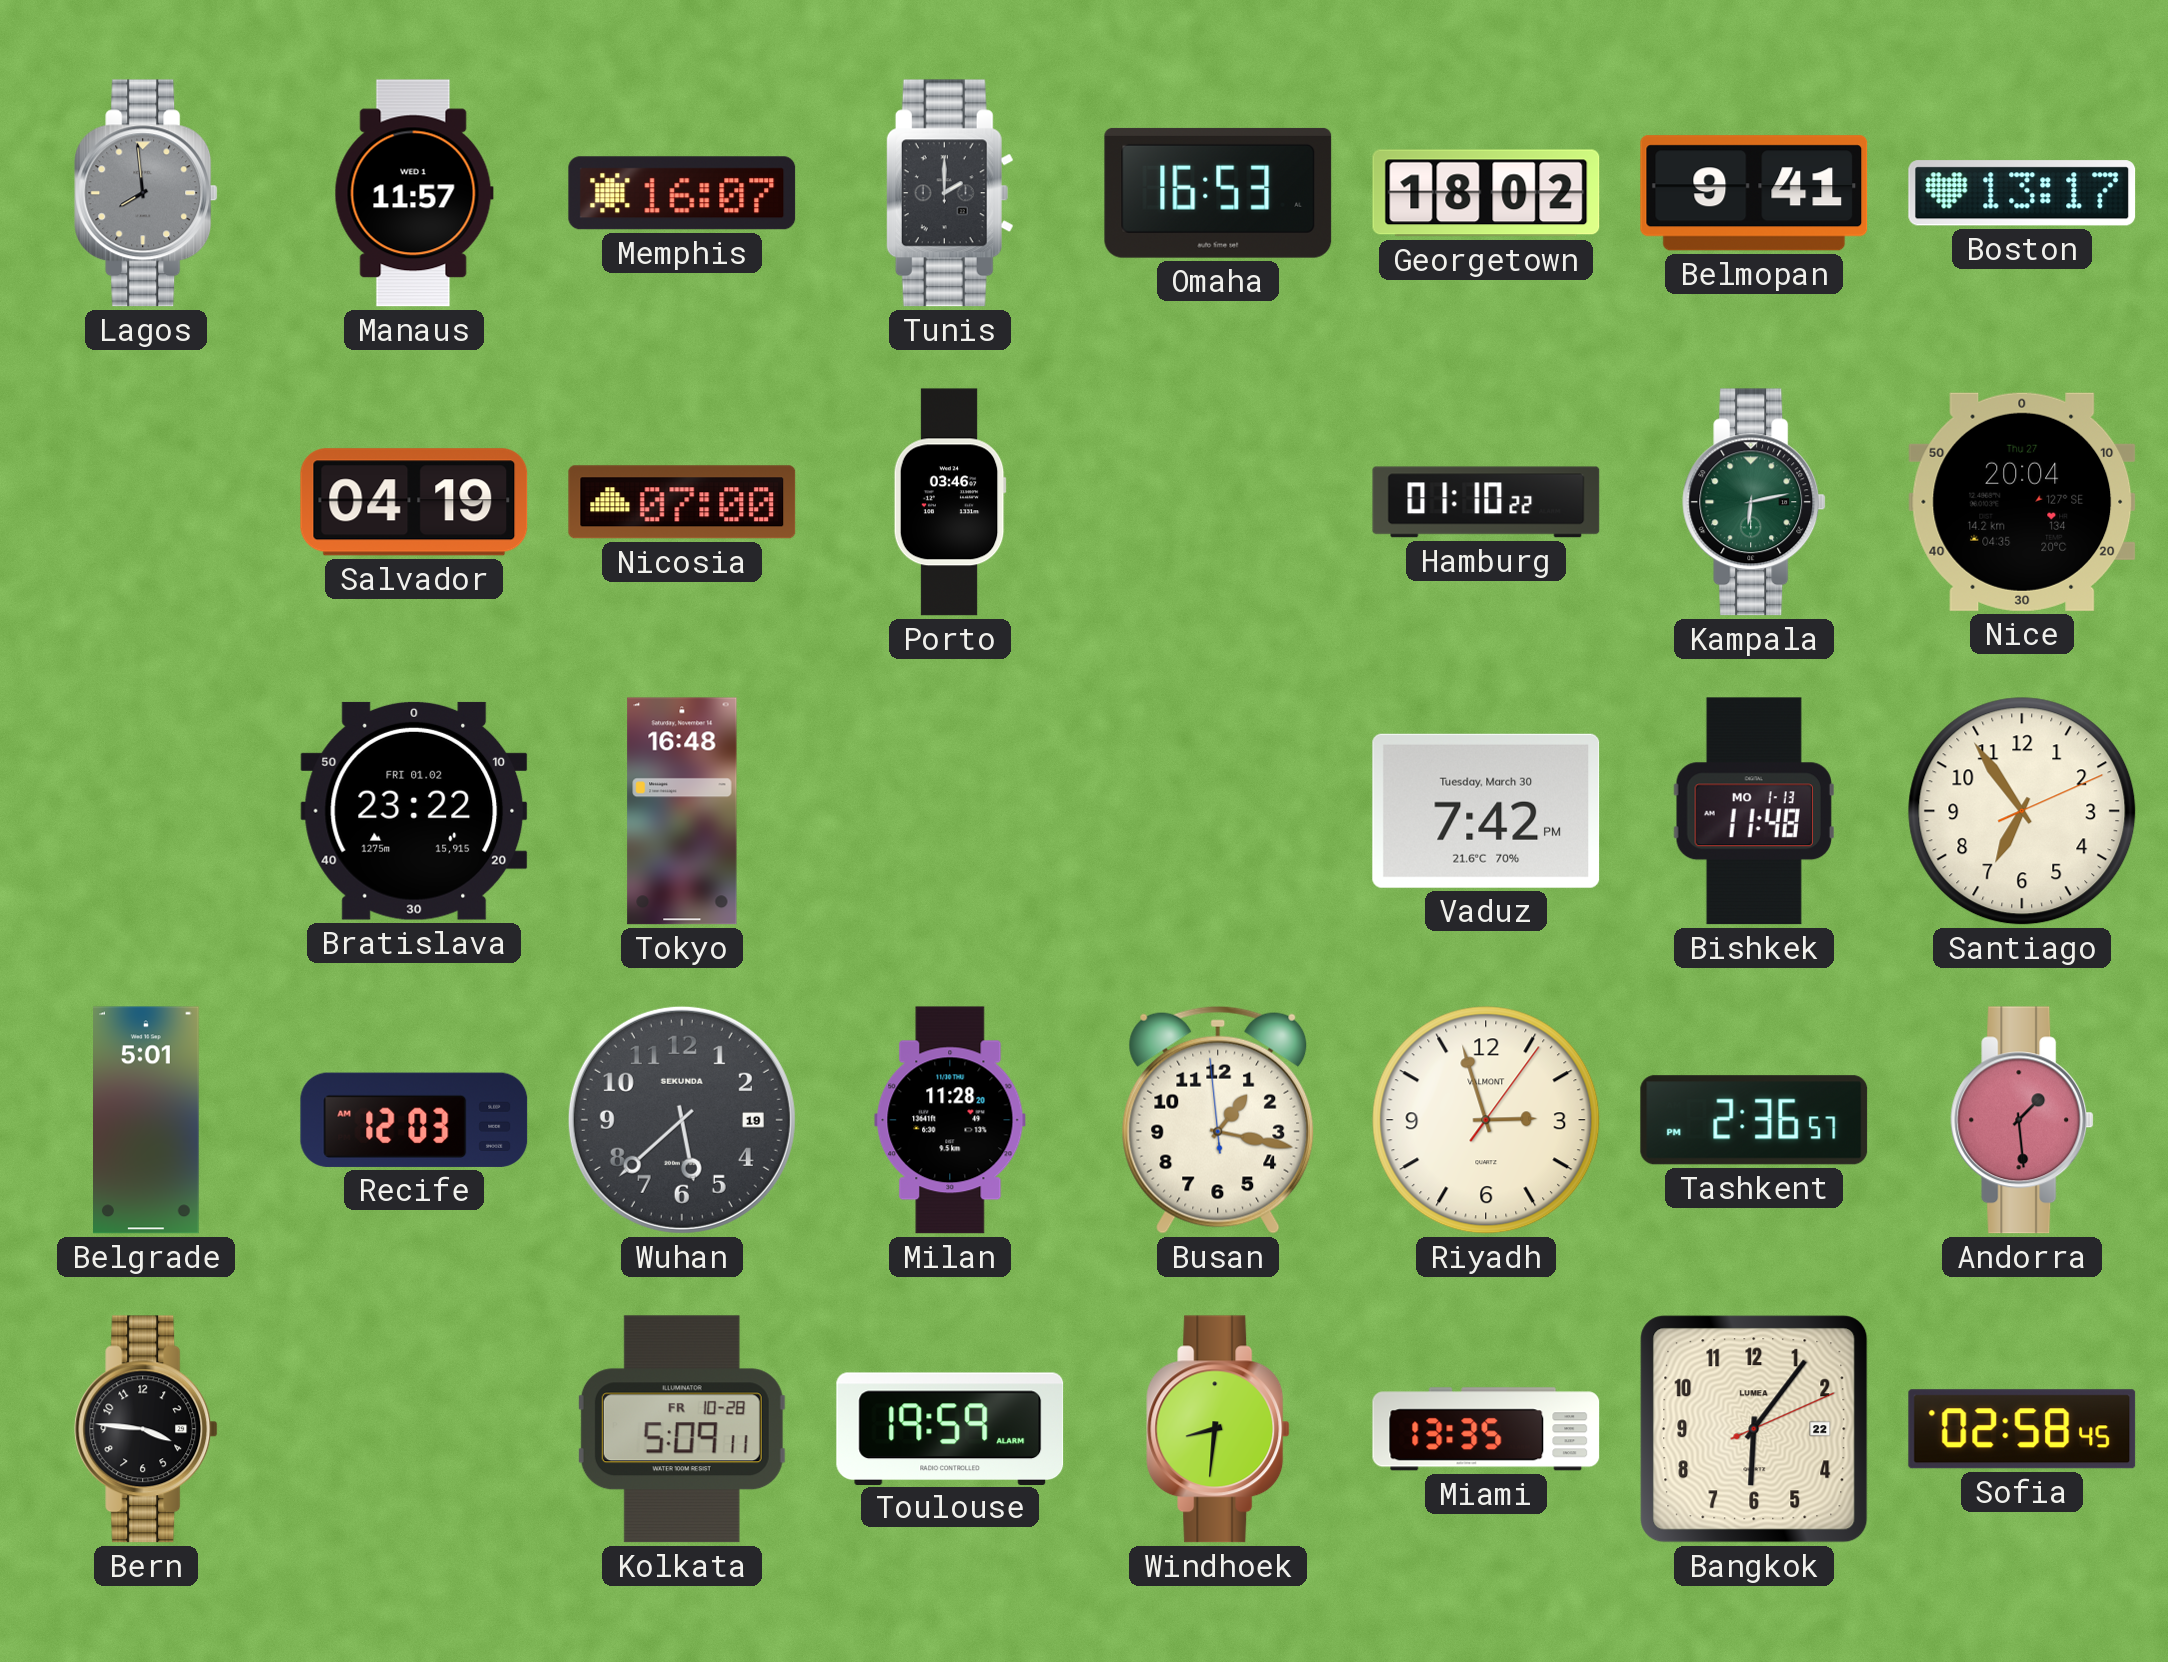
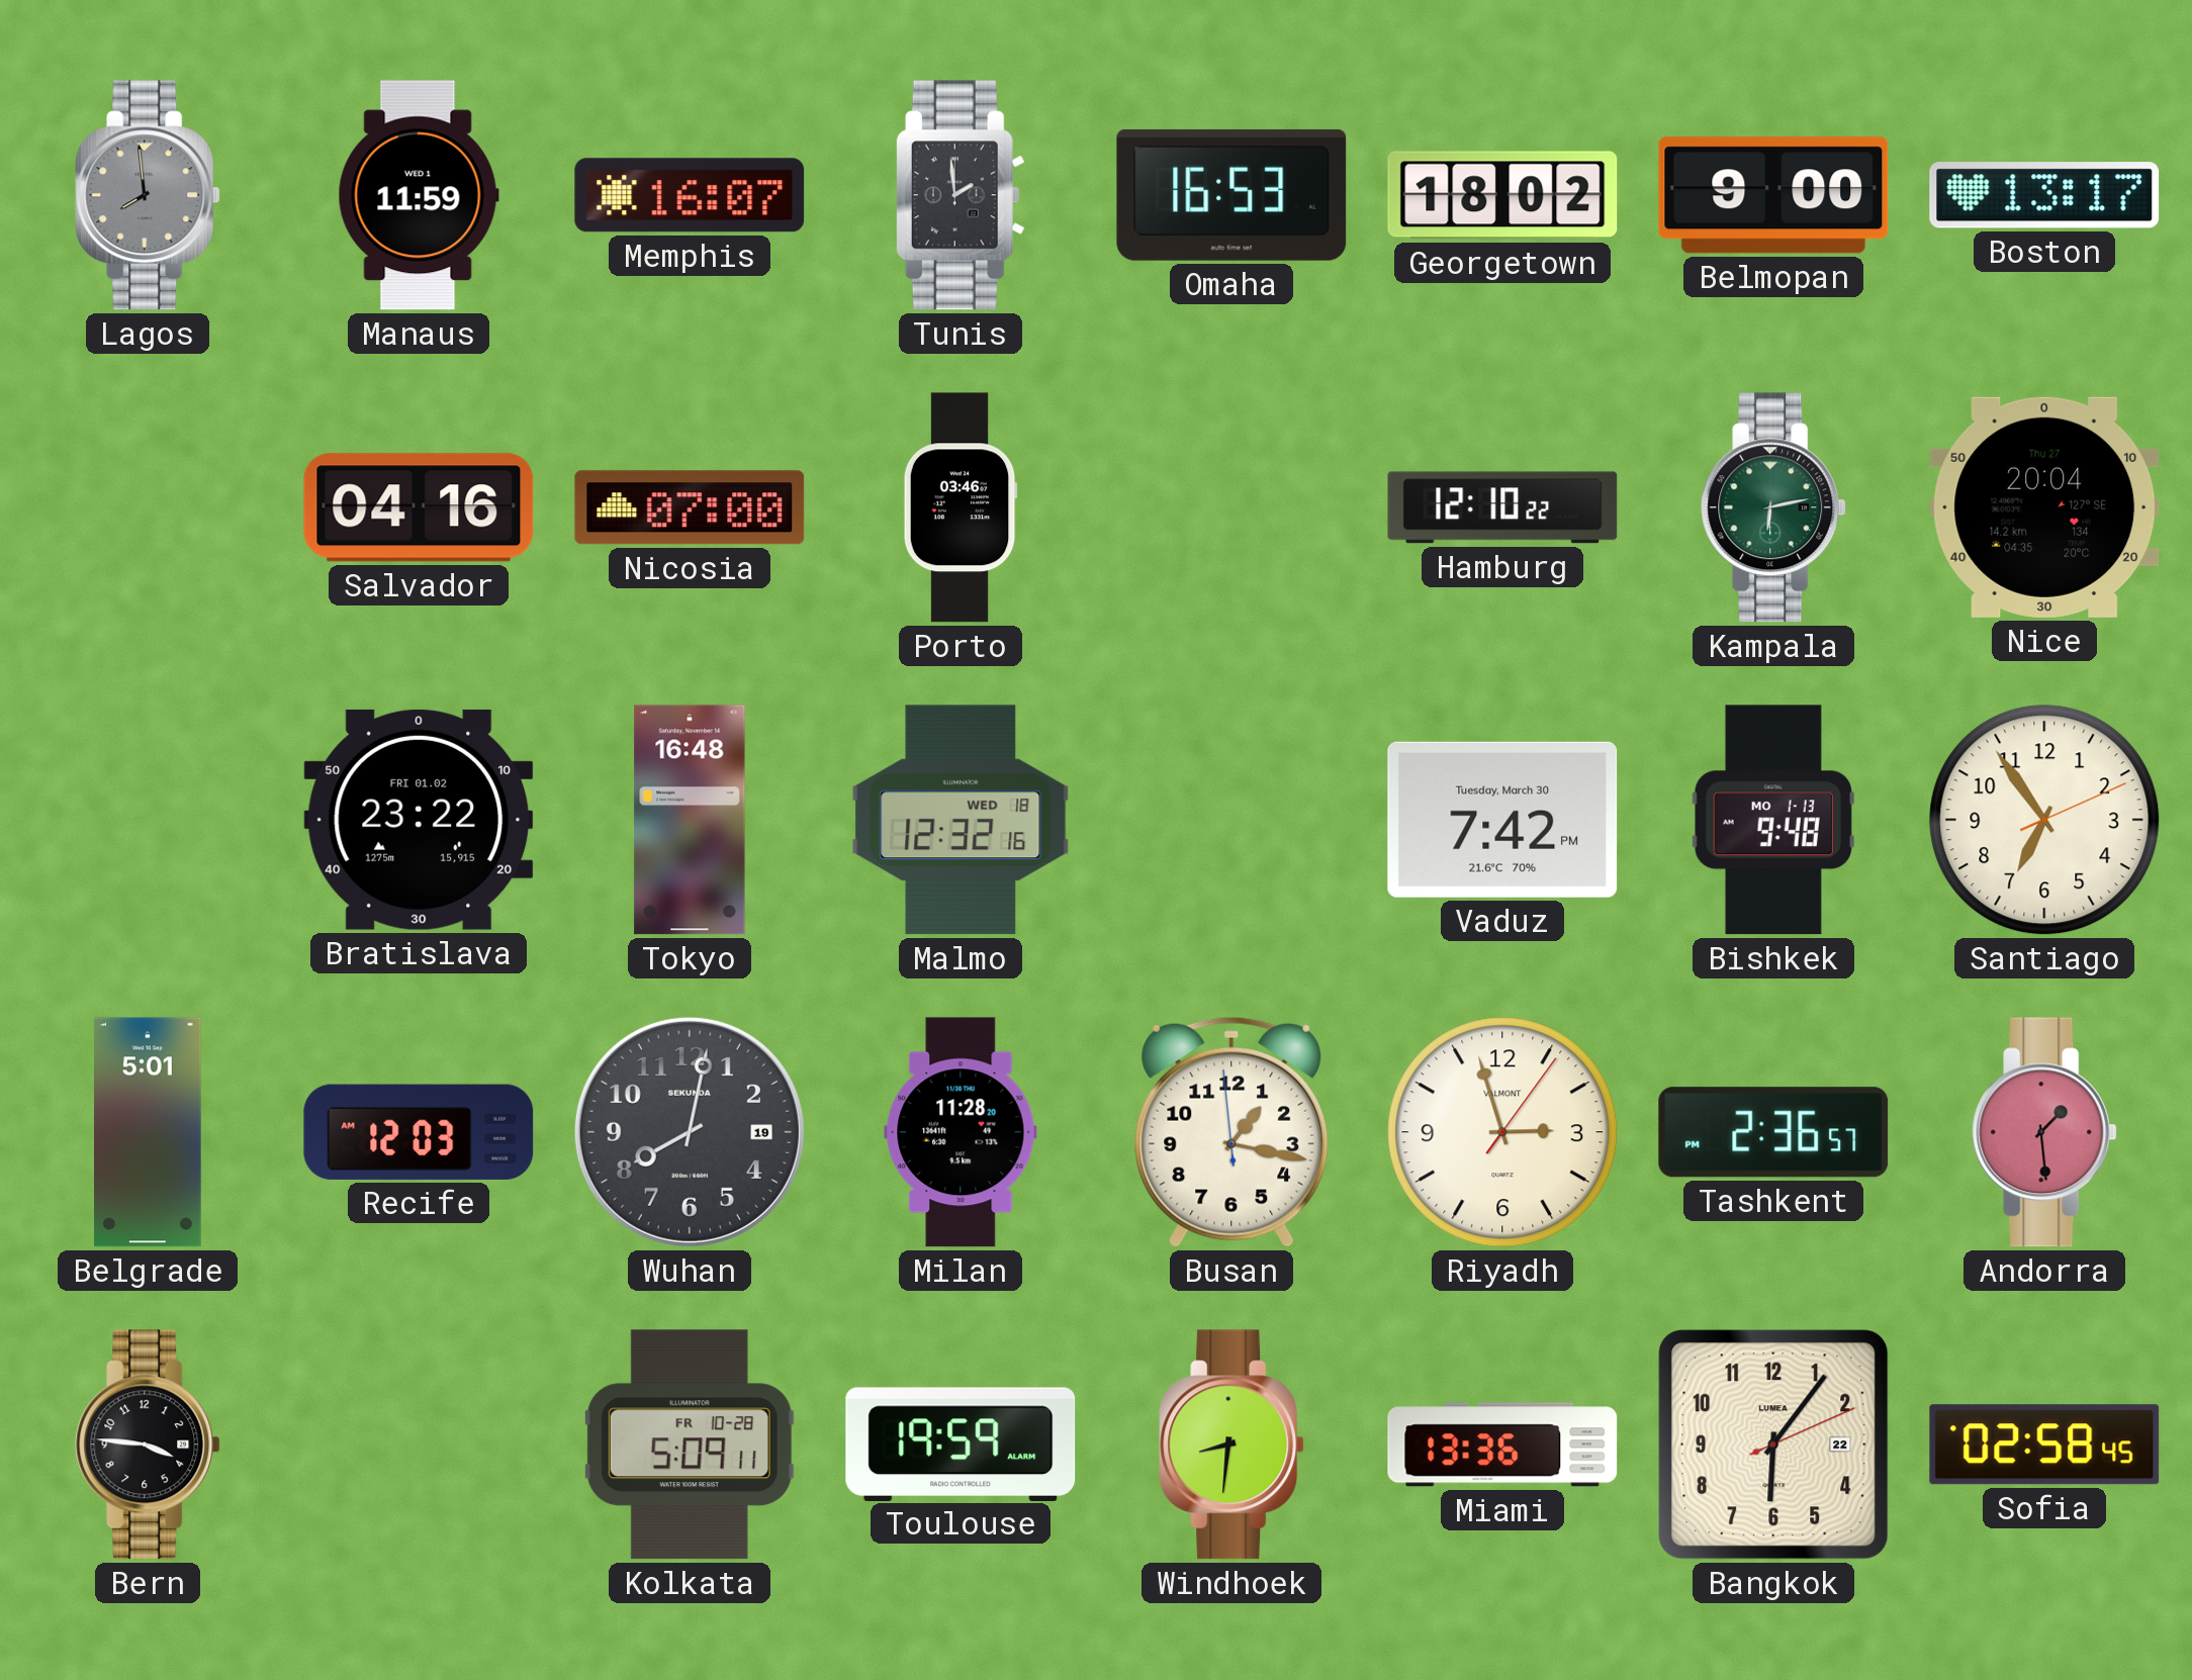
Manaus: 11:57 -> 11:59 (419, 195)
Tunis: 2:00 -> 1:59 (961, 195)
Belmopan: 9:41 -> 9:00 (1773, 195)
Salvador: 04:19 -> 04:16 (419, 507)
Hamburg: 01:10 -> 12:10 (1502, 507)
Malmo: none -> 12:32 (961, 820)
Bishkek: 11:48 -> 9:48 (1773, 820)
Wuhan: 5:38 -> 8:02 (690, 1132)
Miami: 13:35 -> 13:36 (1502, 1444)
